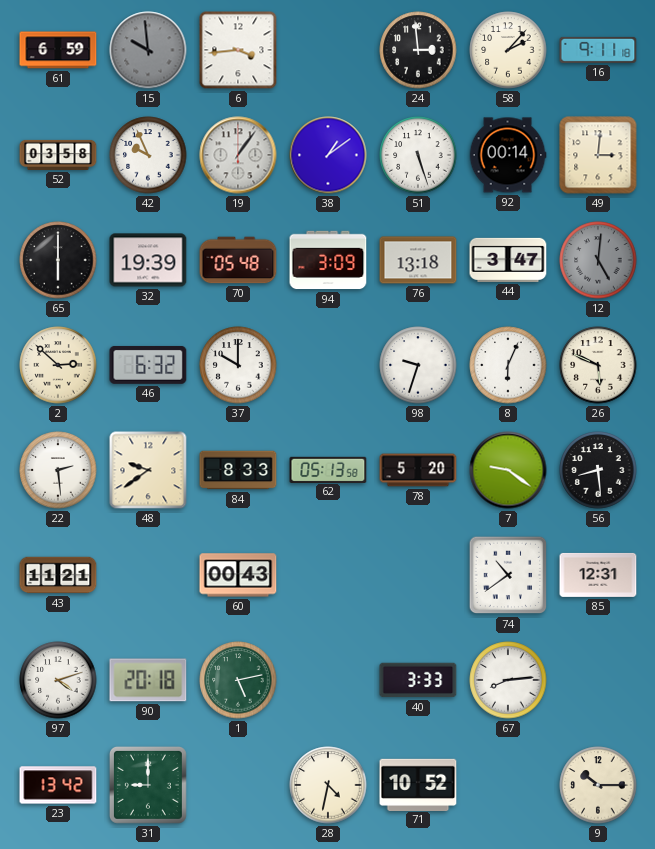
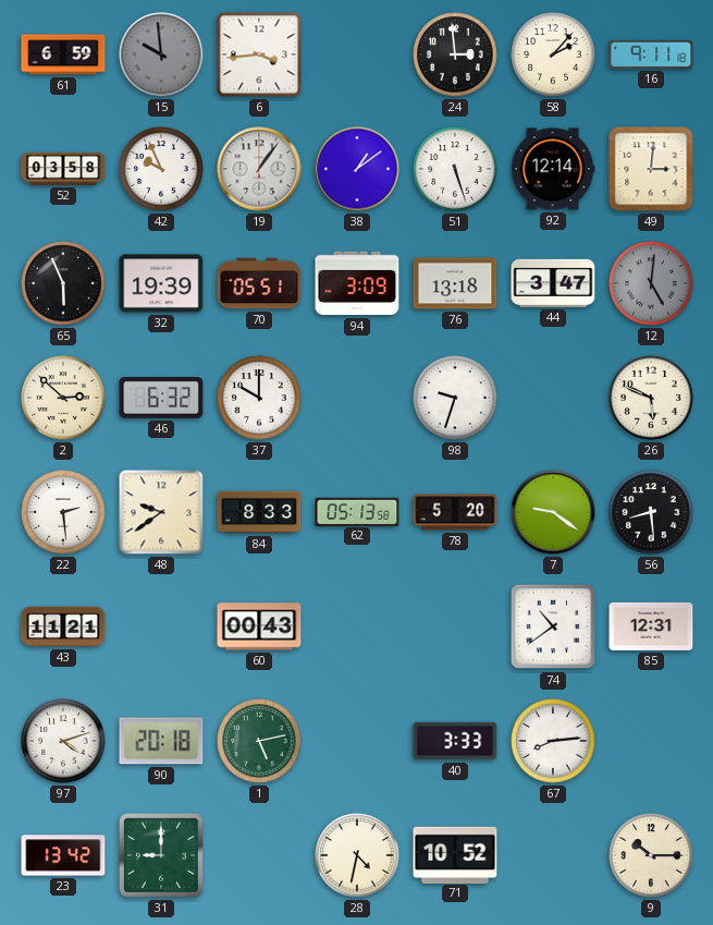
92: 00:14 -> 12:14 (553, 169)
65: 6:00 -> 5:56 (63, 283)
70: 05:48 -> 05:51 (259, 283)
8: 6:04 -> none (508, 365)
